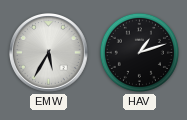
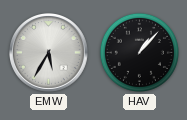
HAV: 1:12 -> 1:07 (139, 52)
